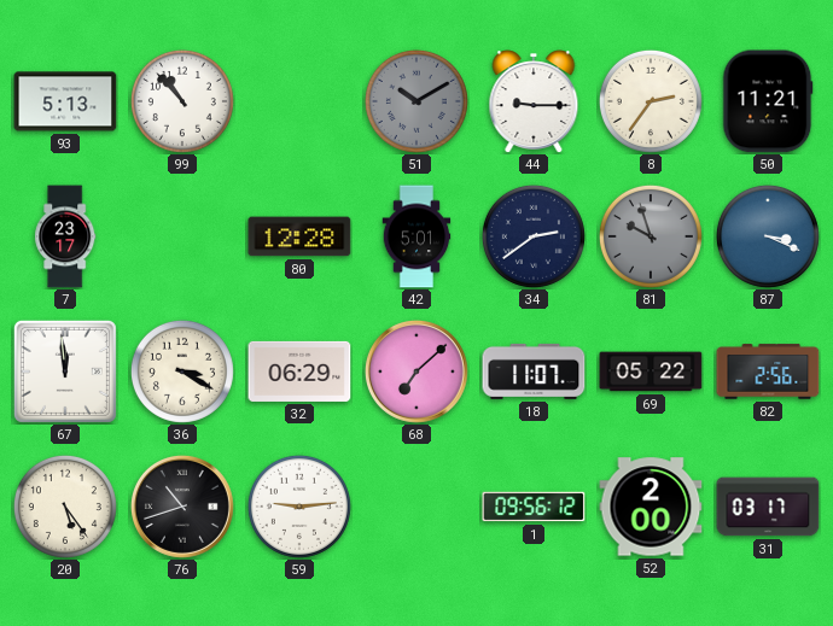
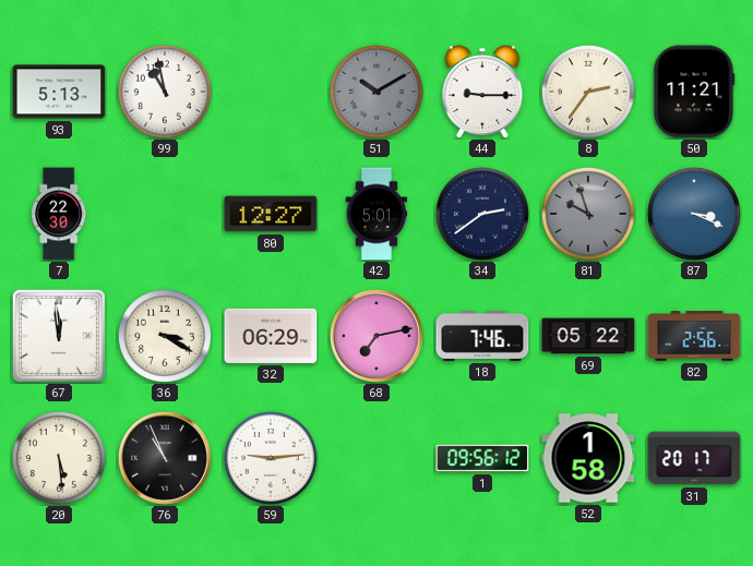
99: 10:53 -> 10:58 (165, 92)
7: 23:17 -> 22:30 (59, 214)
80: 12:28 -> 12:27 (271, 214)
68: 7:08 -> 7:13 (376, 336)
18: 11:07 -> 7:46 (482, 336)
20: 5:24 -> 5:29 (59, 458)
76: 10:42 -> 10:56 (165, 458)
52: 2:00 -> 1:58 (588, 458)
31: 03:17 -> 20:17 (694, 458)
